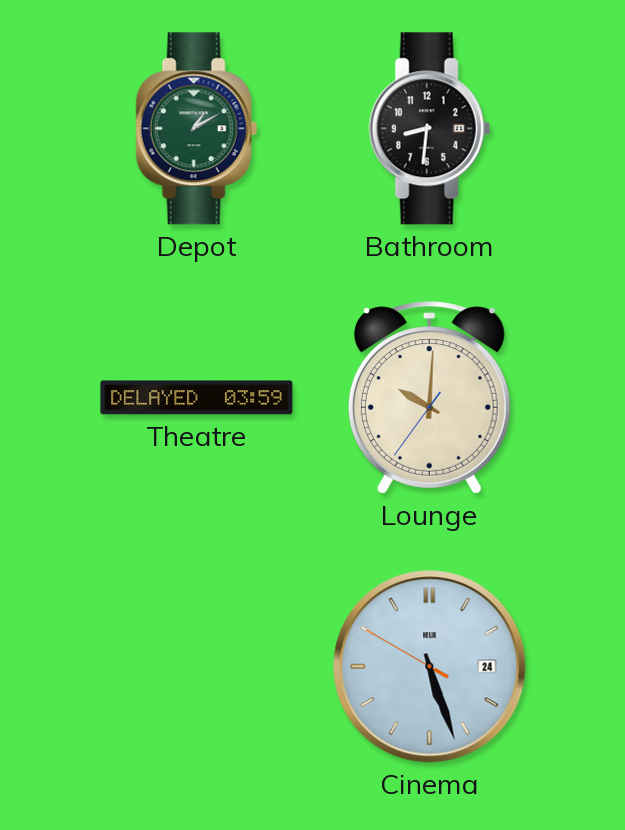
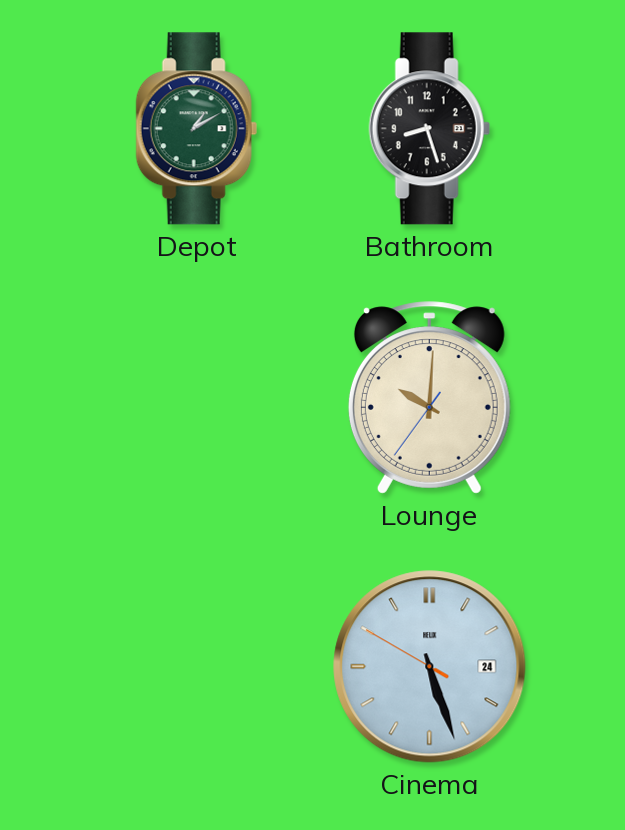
Bathroom: 8:31 -> 8:27 (429, 129)
Theatre: 03:59 -> none (197, 398)
